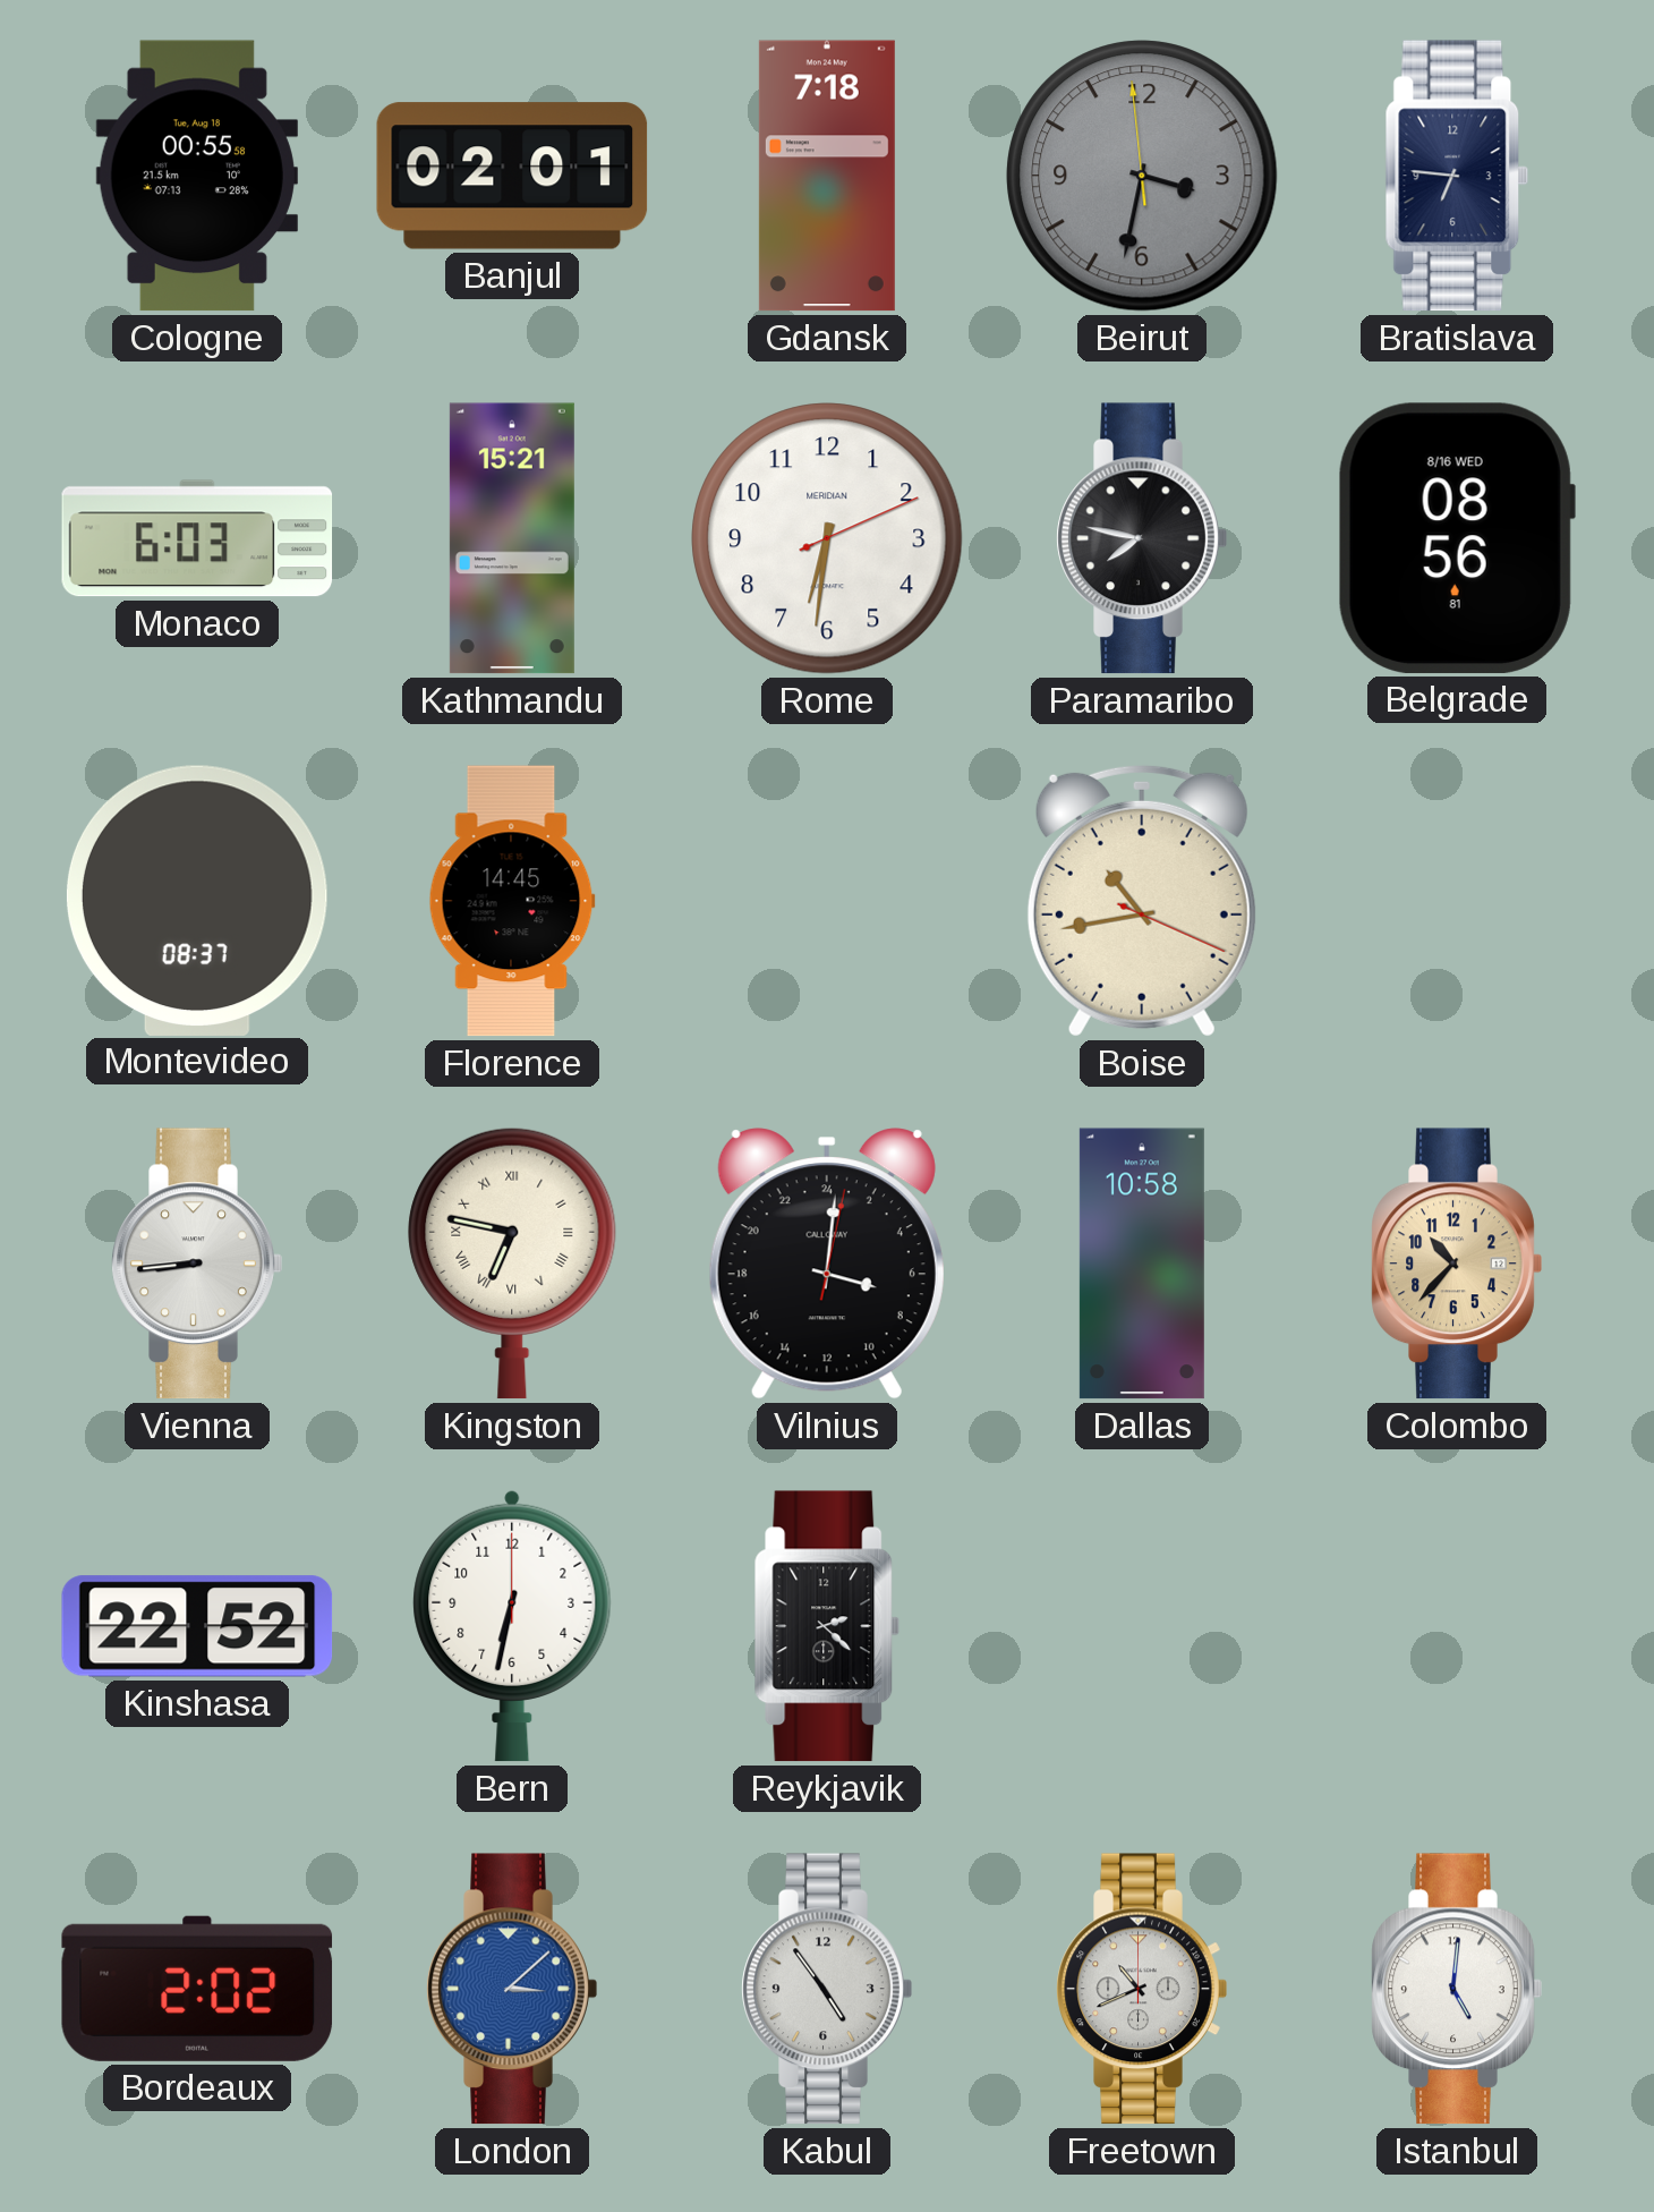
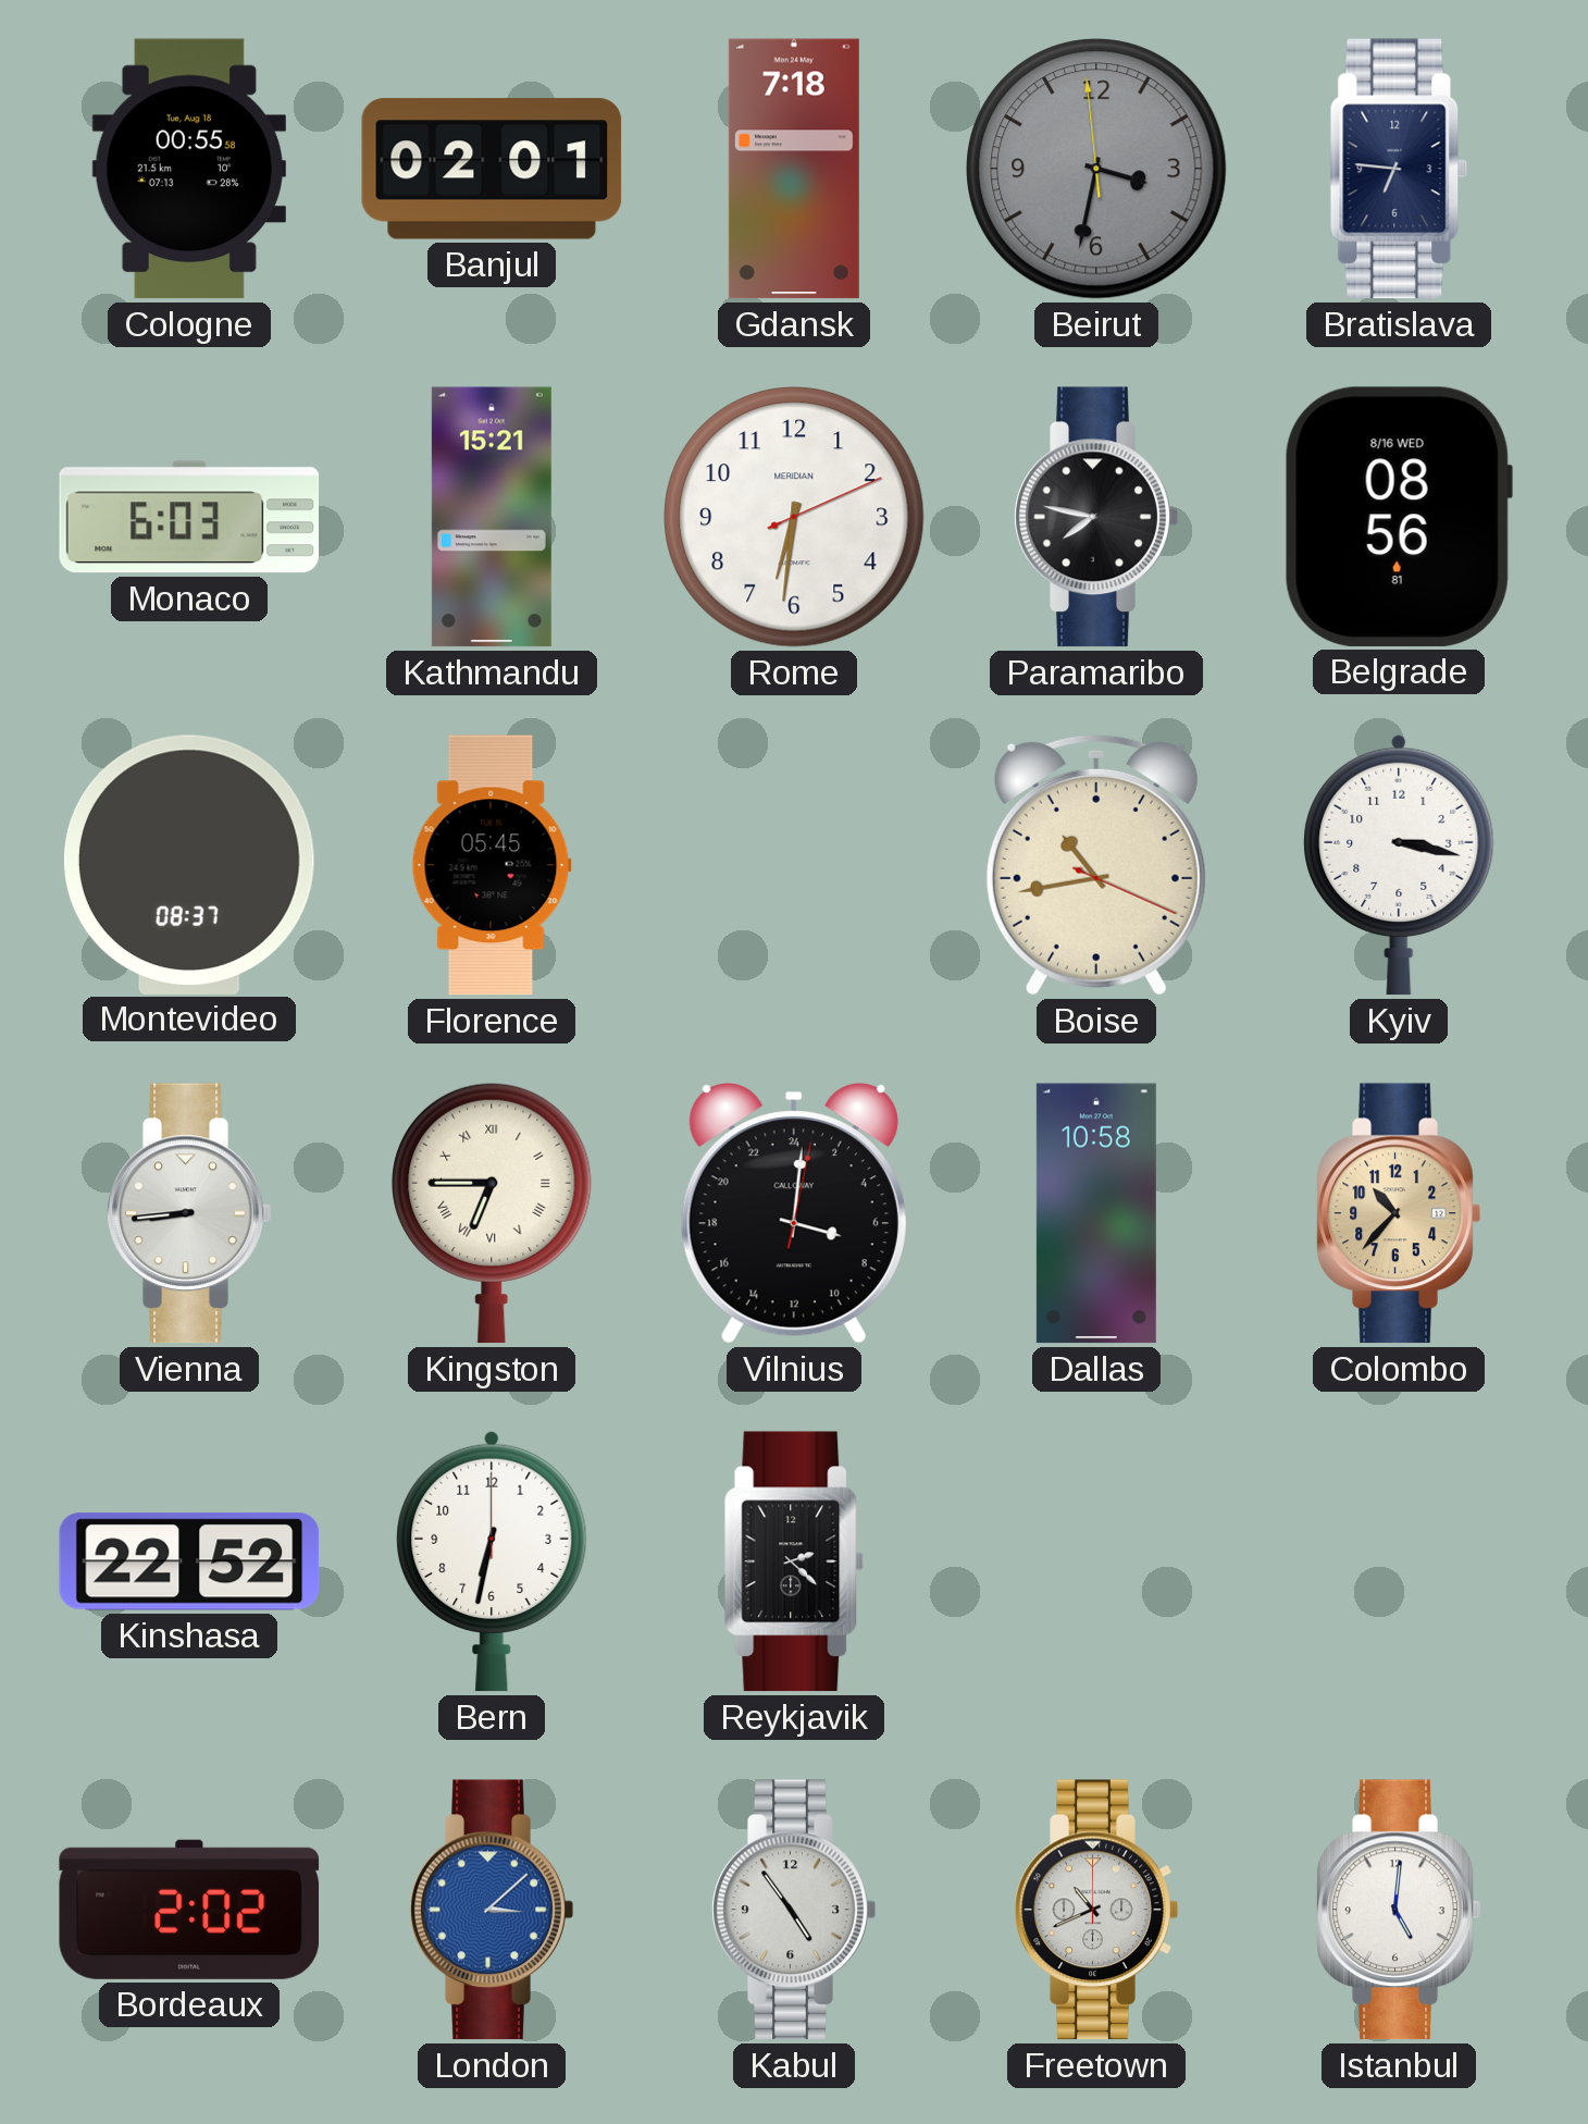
Florence: 14:45 -> 05:45 (492, 865)
Kyiv: none -> 3:17 (1399, 865)
Kingston: 6:47 -> 6:45 (492, 1213)
